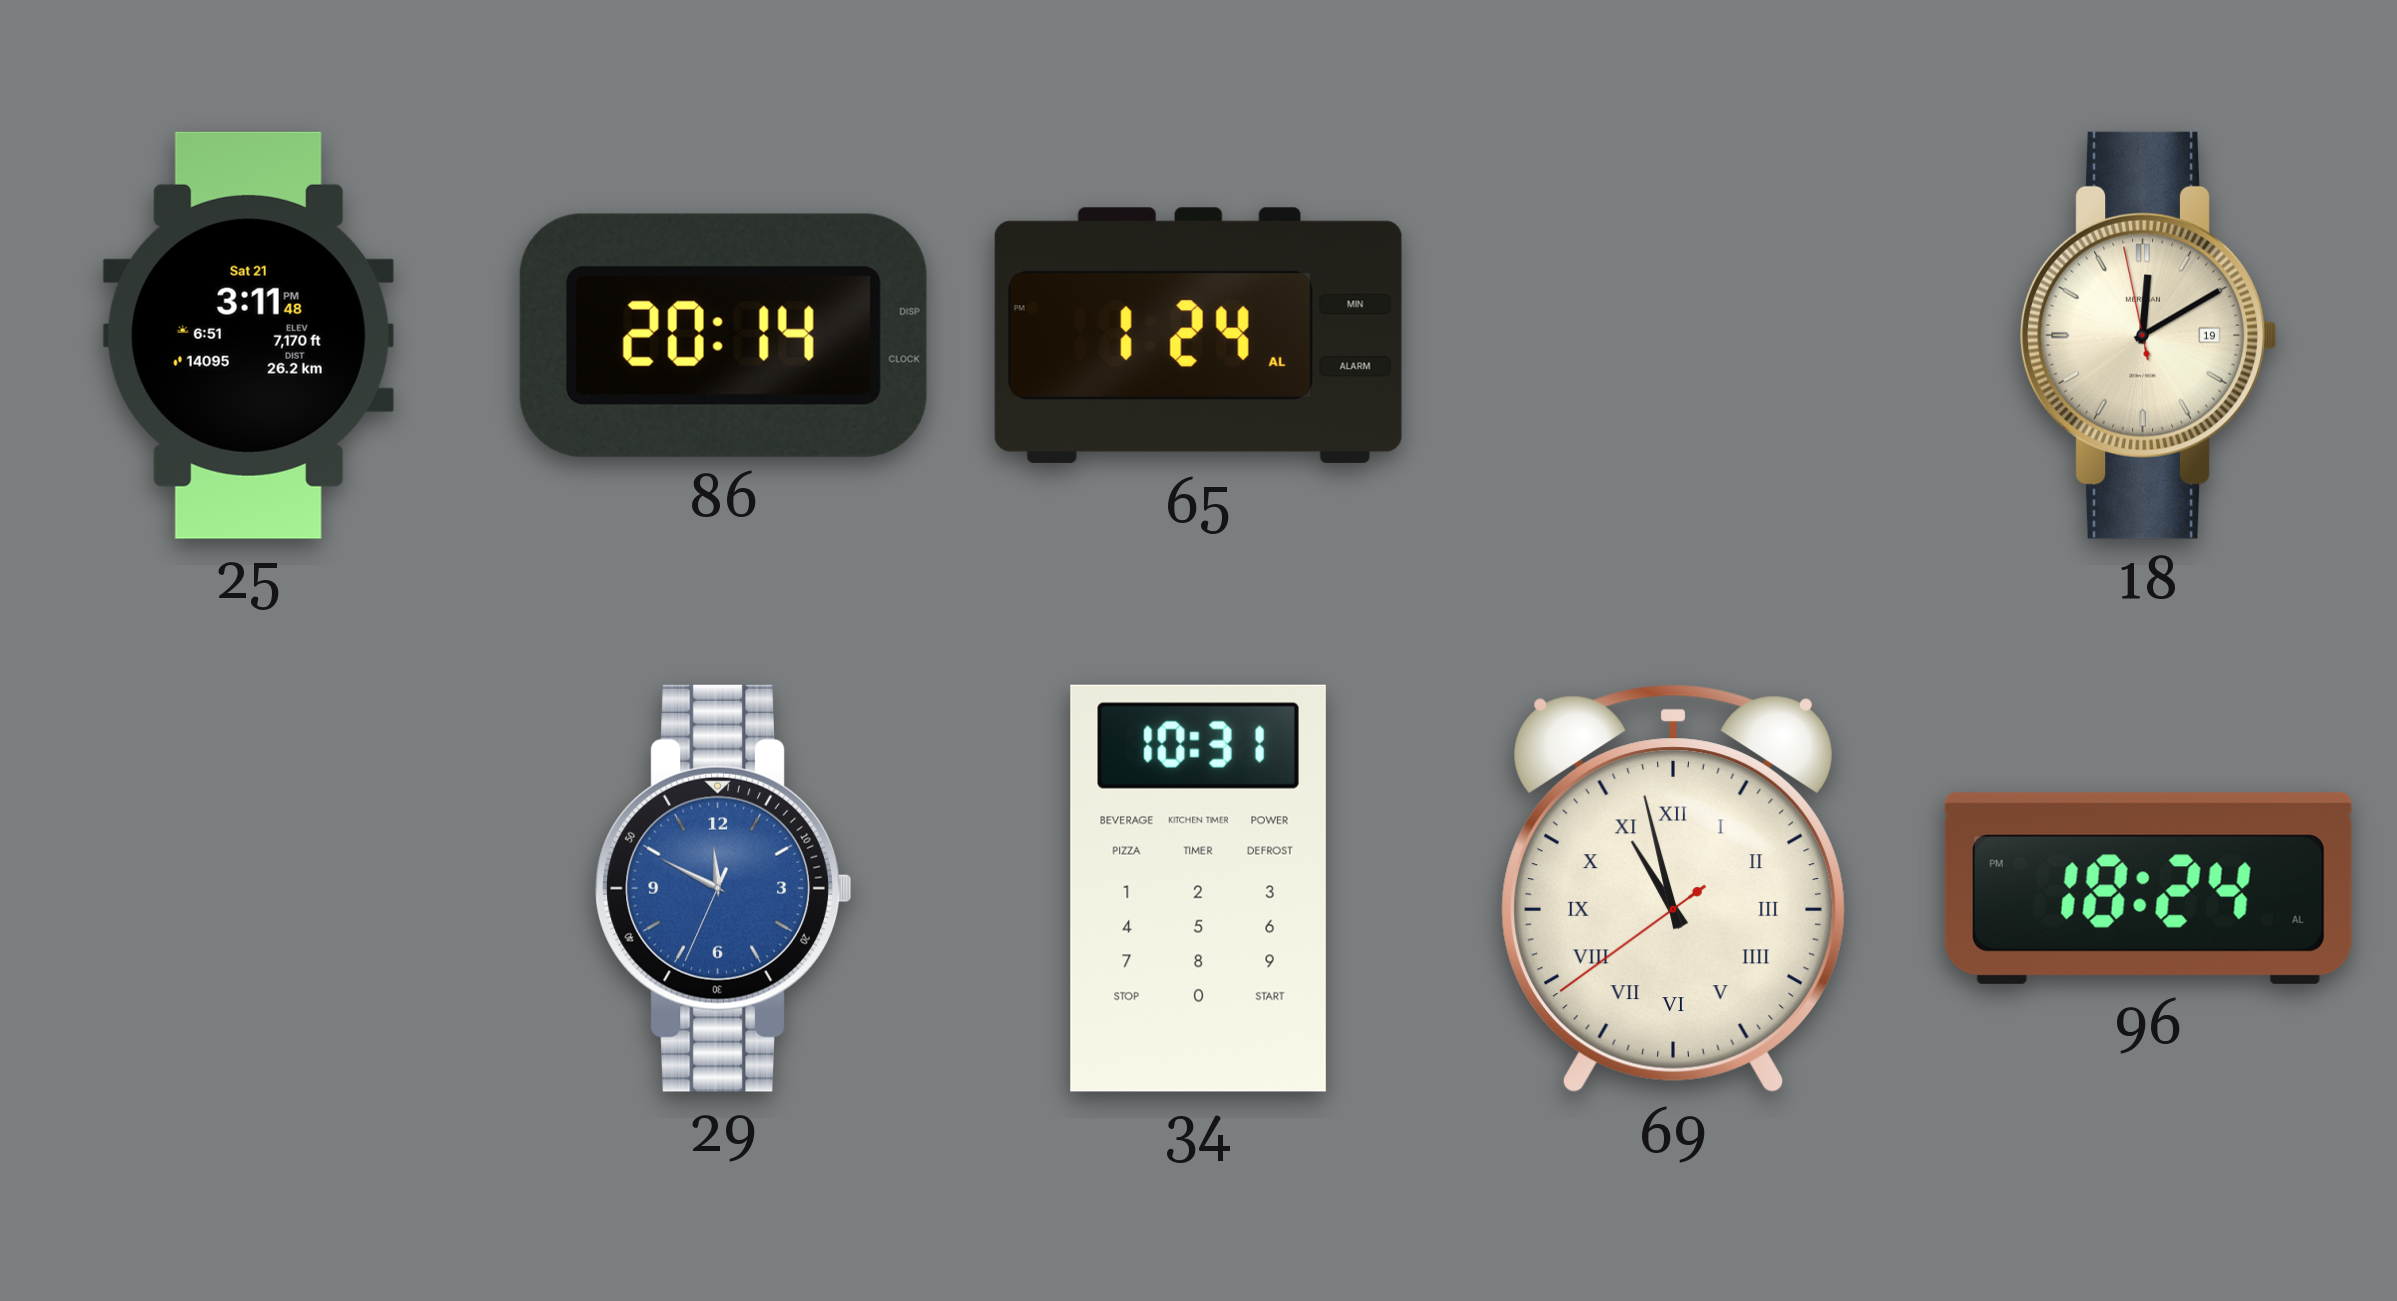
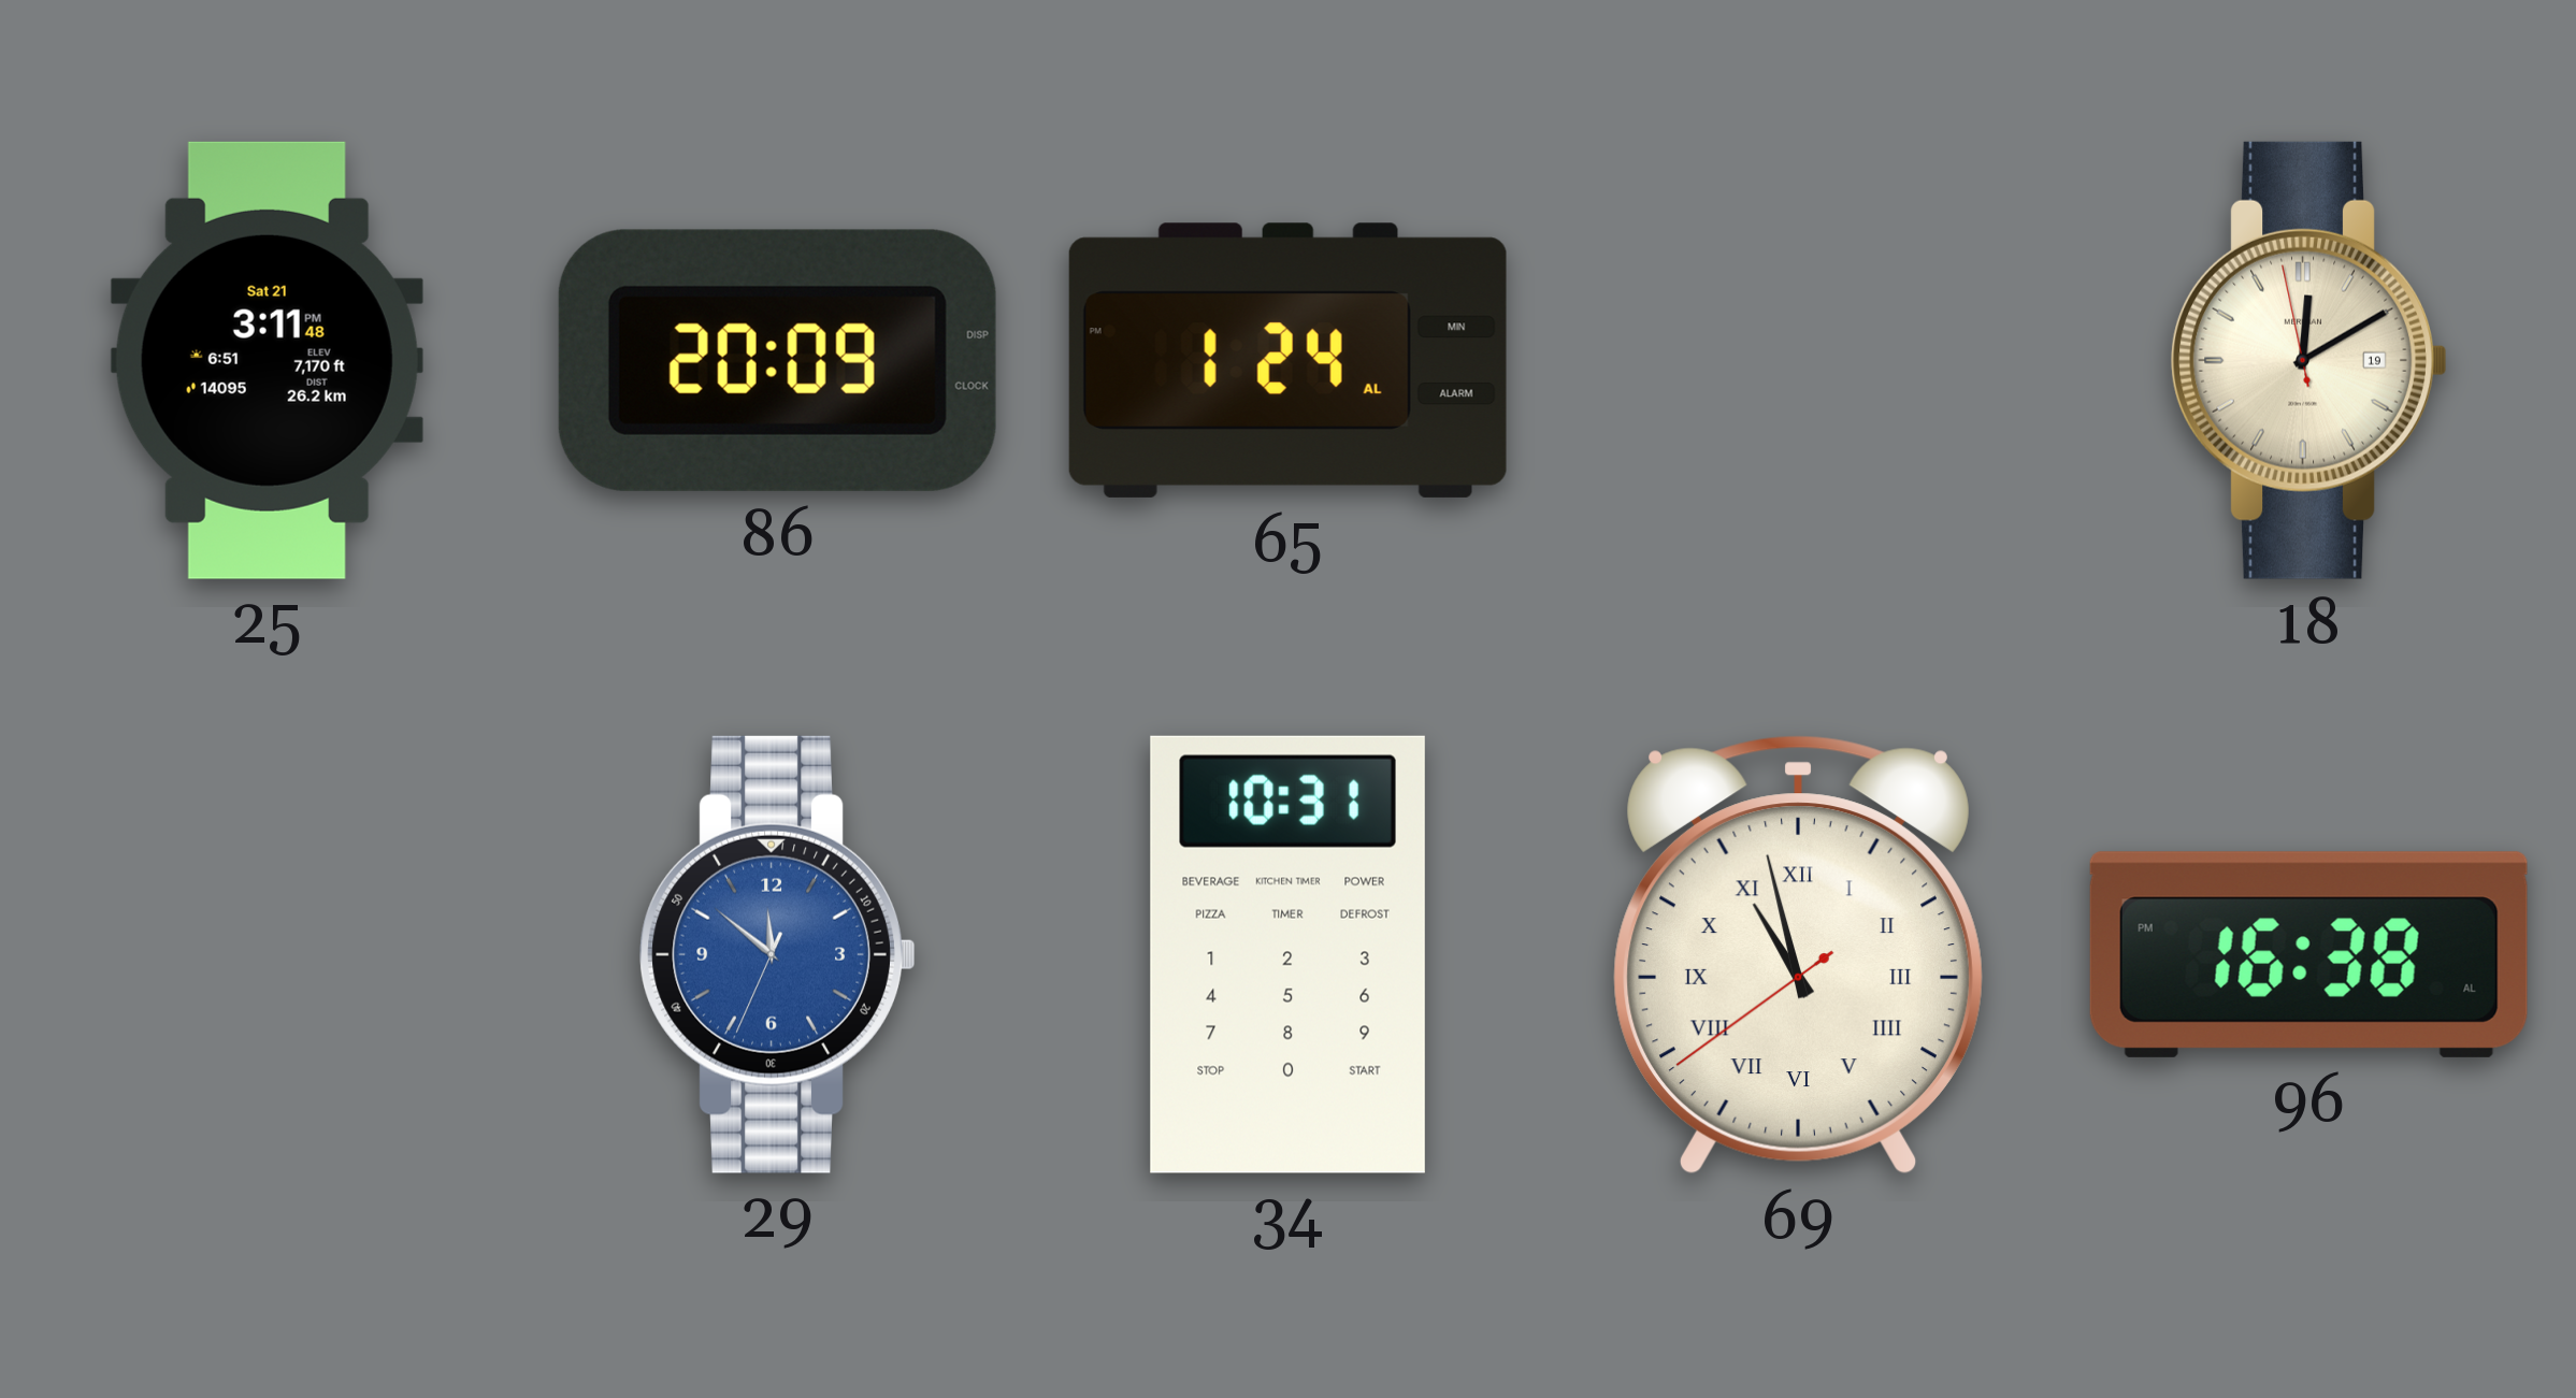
86: 20:14 -> 20:09 (777, 360)
29: 11:49 -> 11:51 (778, 954)
96: 18:24 -> 16:38 (2308, 954)
